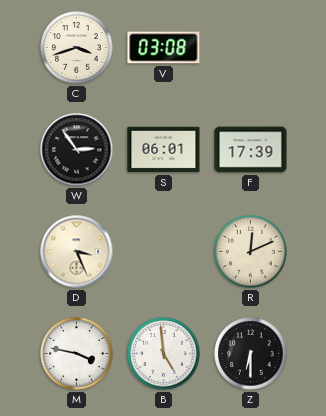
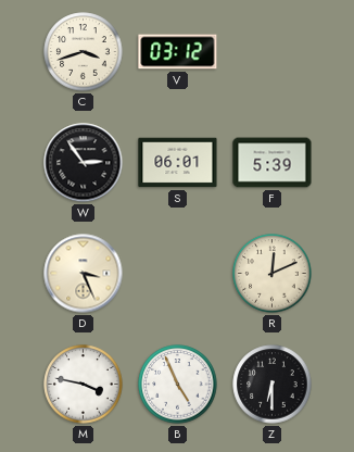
V: 03:08 -> 03:12 (178, 52)
F: 17:39 -> 5:39 (273, 163)
B: 4:59 -> 4:56 (178, 385)
